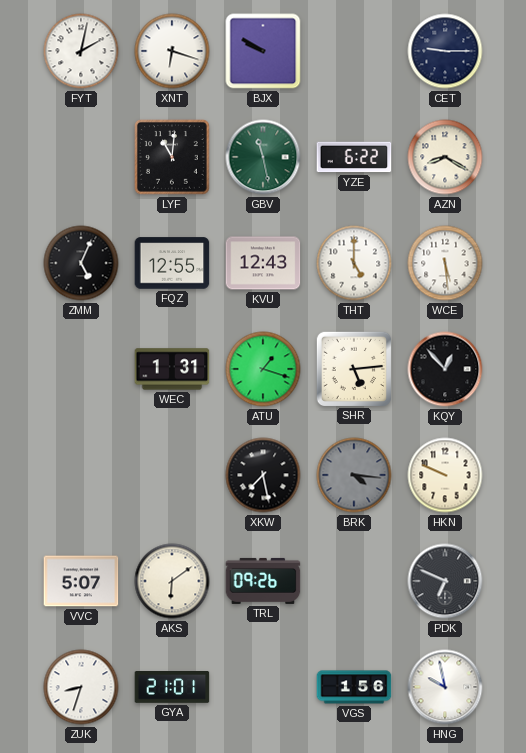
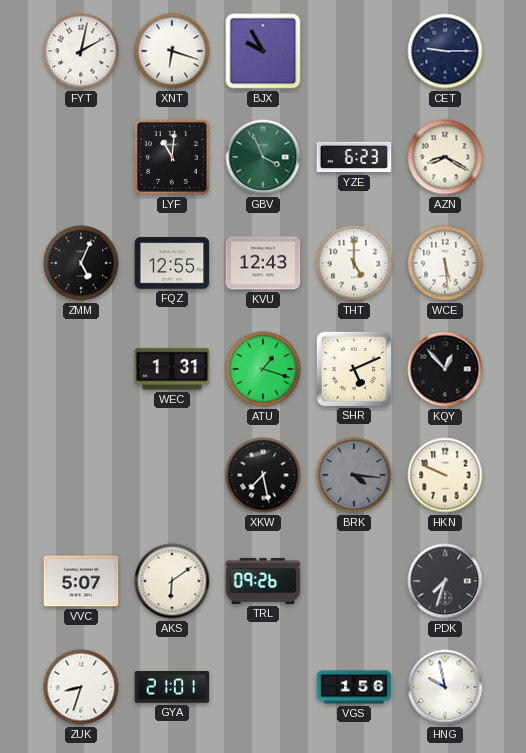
BJX: 9:50 -> 9:55 (263, 51)
GBV: 11:28 -> 3:56 (263, 157)
YZE: 6:22 -> 6:23 (354, 157)
SHR: 5:14 -> 5:11 (353, 368)
PDK: 6:49 -> 7:33 (445, 581)
